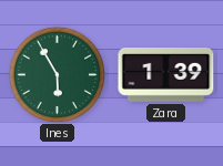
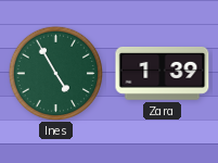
Ines: 5:55 -> 4:55 (55, 73)
